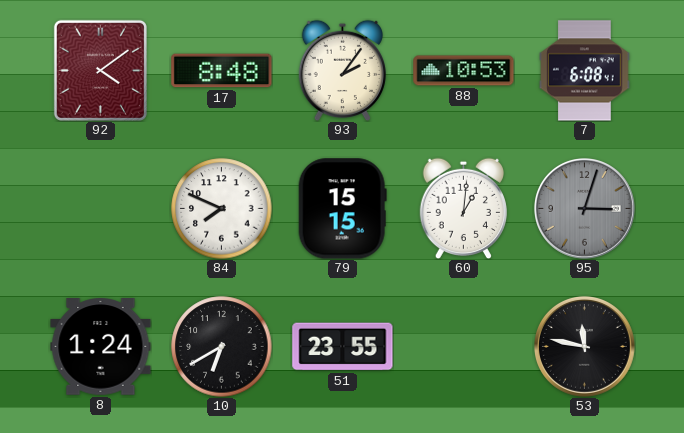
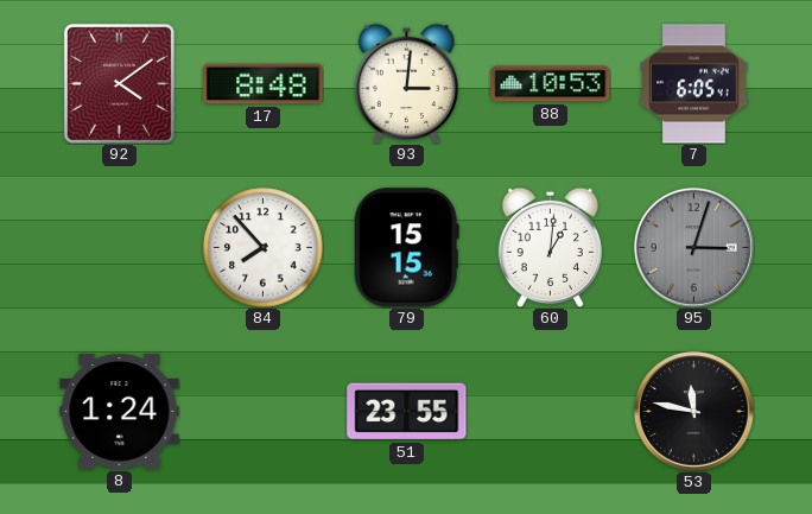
93: 2:06 -> 3:01 (406, 83)
7: 6:08 -> 6:05 (694, 84)
84: 7:49 -> 7:53 (264, 248)
10: 6:40 -> none (222, 347)
